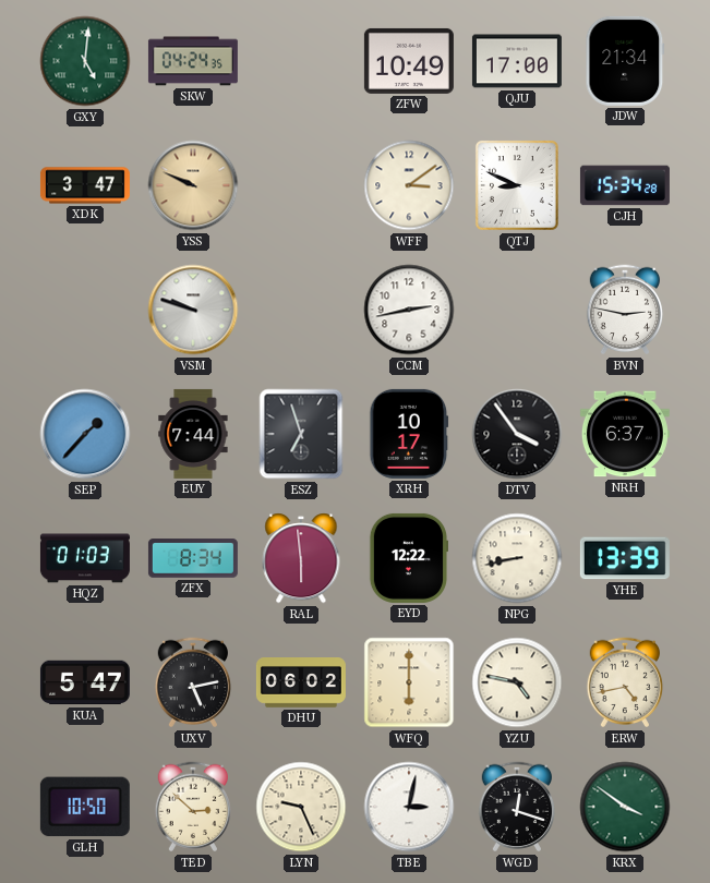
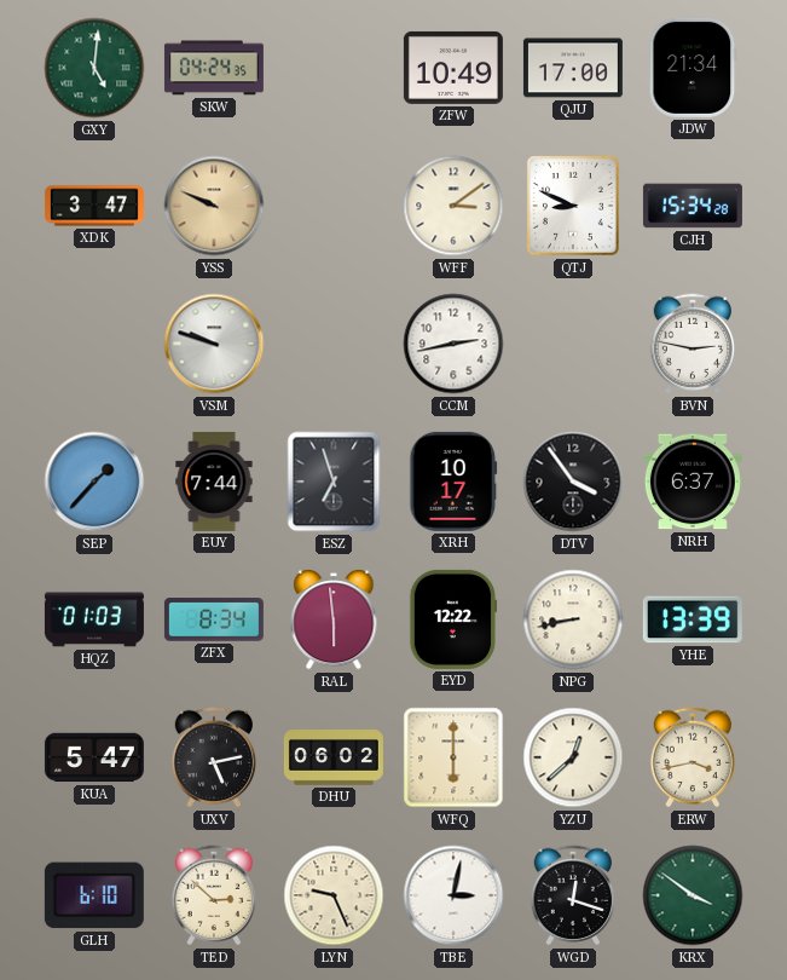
YZU: 4:47 -> 12:38 (573, 757)
ERW: 4:43 -> 3:43 (693, 757)
GLH: 10:50 -> 6:10 (94, 895)
